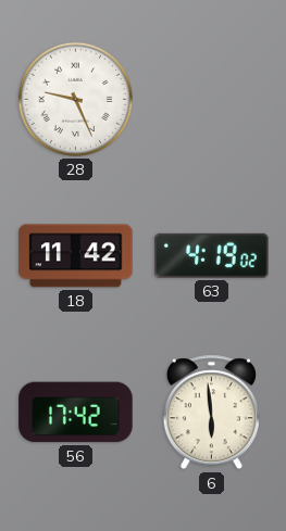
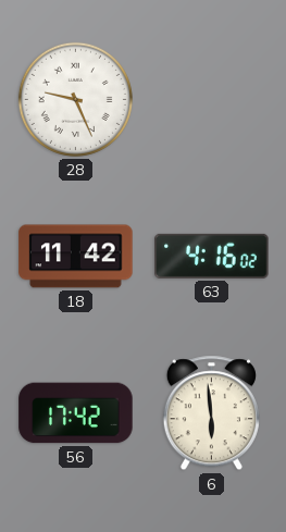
63: 4:19 -> 4:16 (212, 256)
